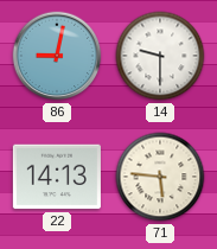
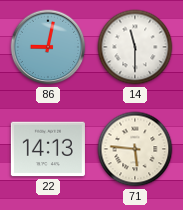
14: 9:30 -> 11:30 (135, 47)
